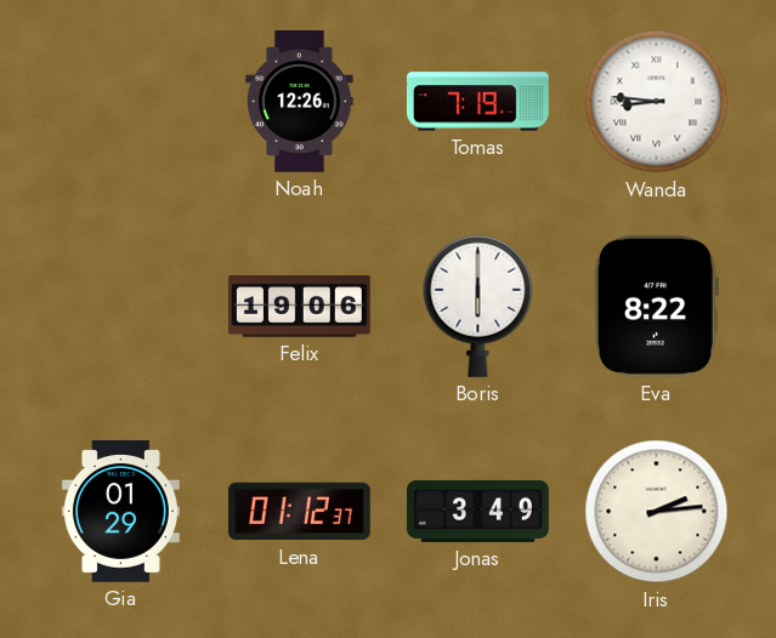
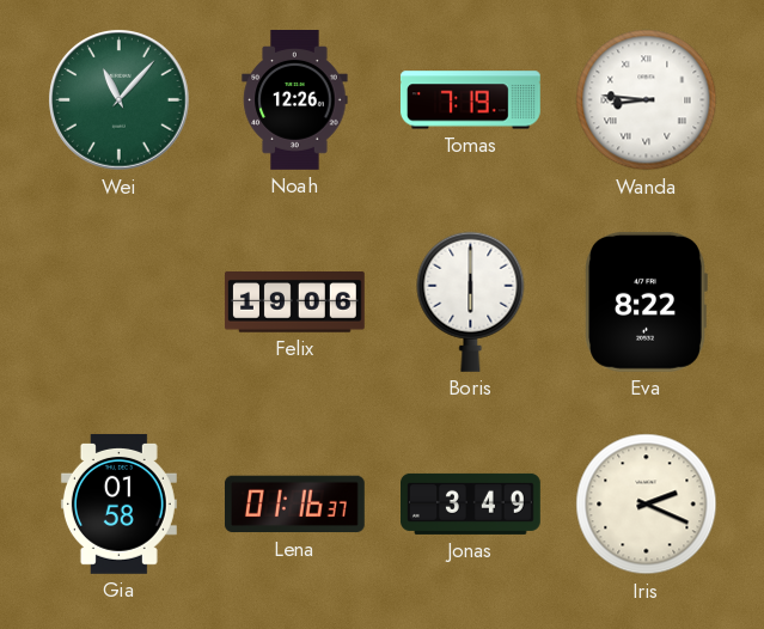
Wei: none -> 11:07 (120, 100)
Gia: 01:29 -> 01:58 (118, 503)
Lena: 01:12 -> 01:16 (294, 505)
Iris: 2:14 -> 2:19 (647, 505)
